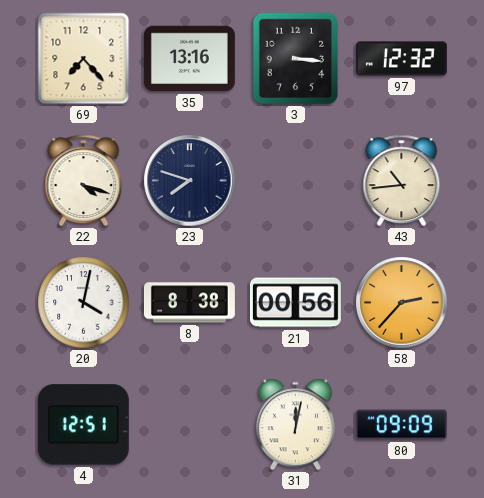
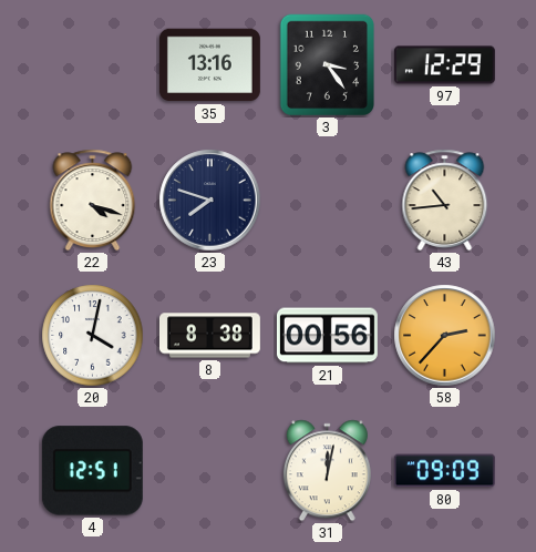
69: 7:23 -> none (84, 59)
3: 3:16 -> 3:24 (327, 65)
97: 12:32 -> 12:29 (444, 65)
